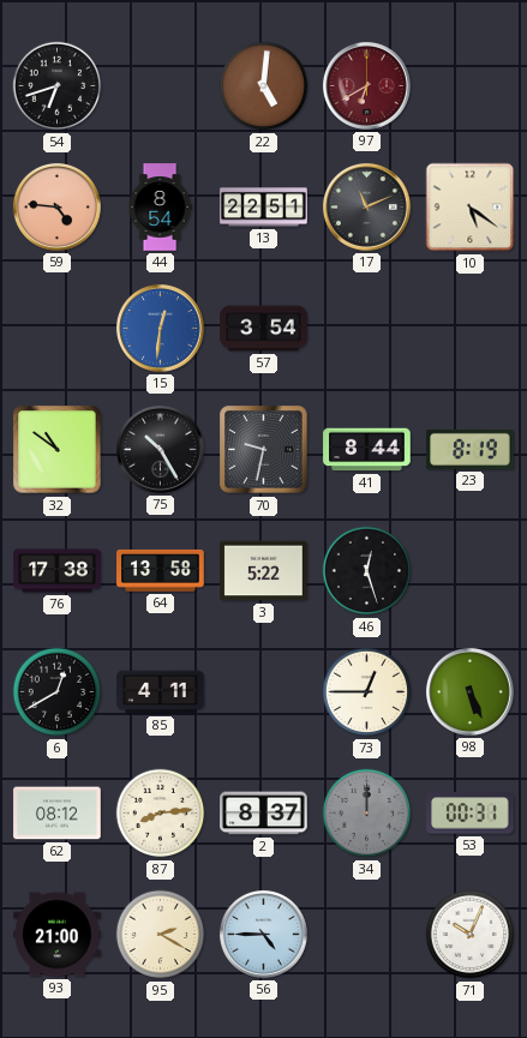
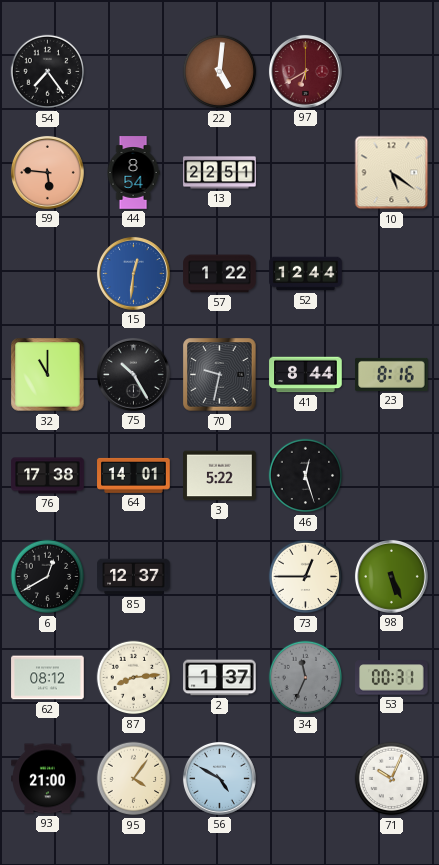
54: 6:42 -> 7:24 (48, 72)
59: 4:46 -> 5:46 (47, 172)
17: 11:11 -> none (366, 206)
57: 3:54 -> 1:22 (220, 274)
52: none -> 12:44 (306, 274)
32: 10:51 -> 11:00 (48, 375)
23: 8:19 -> 8:16 (392, 374)
64: 13:58 -> 14:01 (134, 475)
85: 4:11 -> 12:37 (134, 577)
2: 8:37 -> 1:37 (220, 678)
34: 12:00 -> 11:34 (306, 678)
95: 2:20 -> 4:06 (134, 779)
56: 4:45 -> 4:50 (219, 778)
